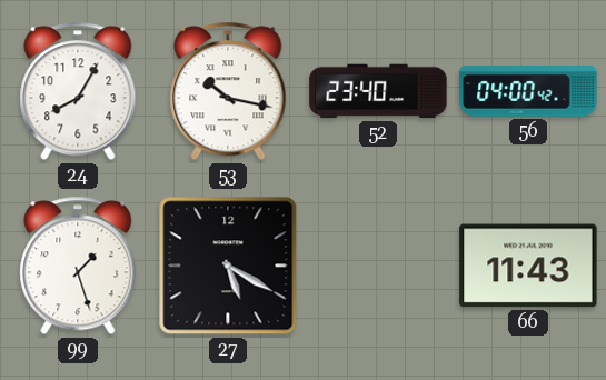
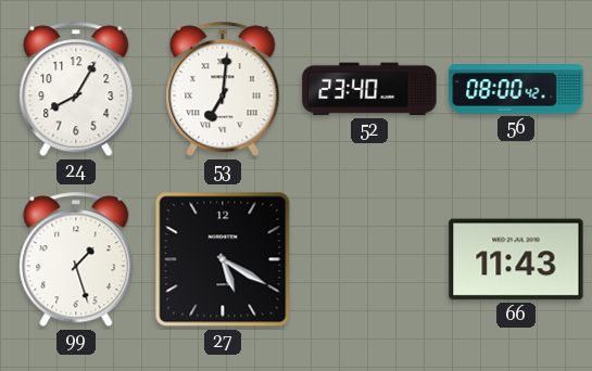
53: 10:17 -> 7:01 (223, 89)
56: 04:00 -> 08:00 (516, 89)
